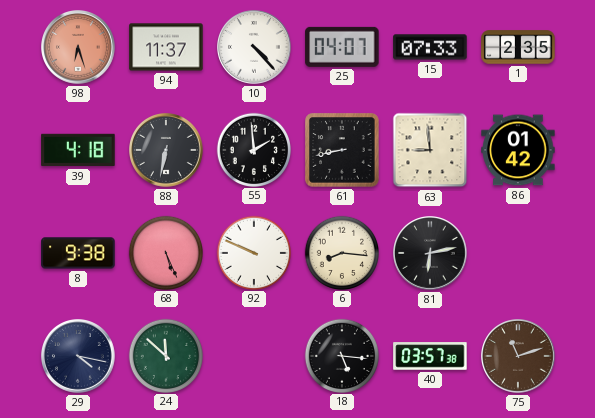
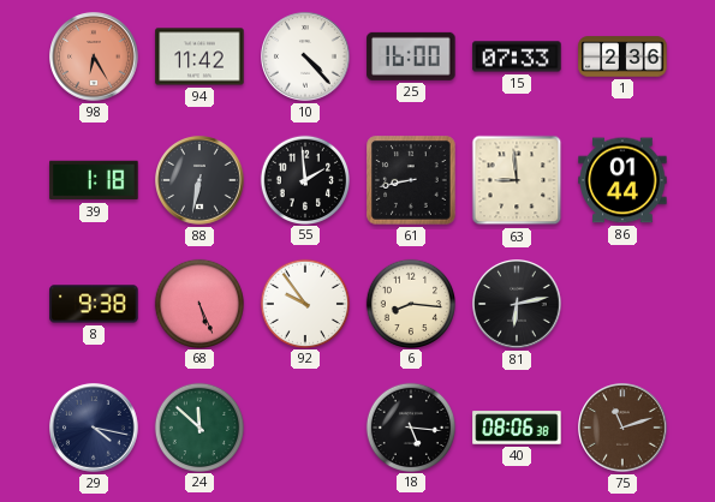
98: 6:27 -> 6:25 (95, 58)
94: 11:37 -> 11:42 (199, 56)
25: 04:07 -> 16:00 (411, 56)
1: 2:35 -> 2:36 (622, 56)
39: 4:18 -> 1:18 (94, 180)
86: 01:42 -> 01:44 (622, 180)
92: 9:49 -> 9:54 (304, 303)
40: 03:57 -> 08:06 (517, 428)
